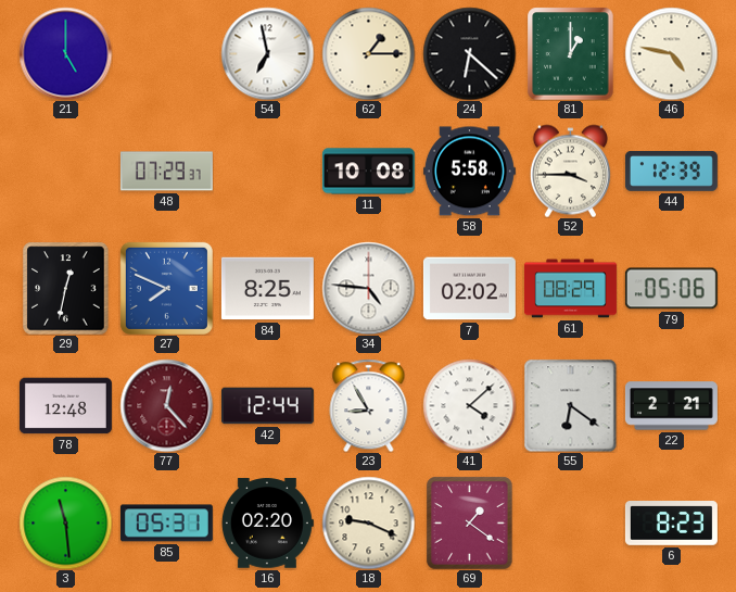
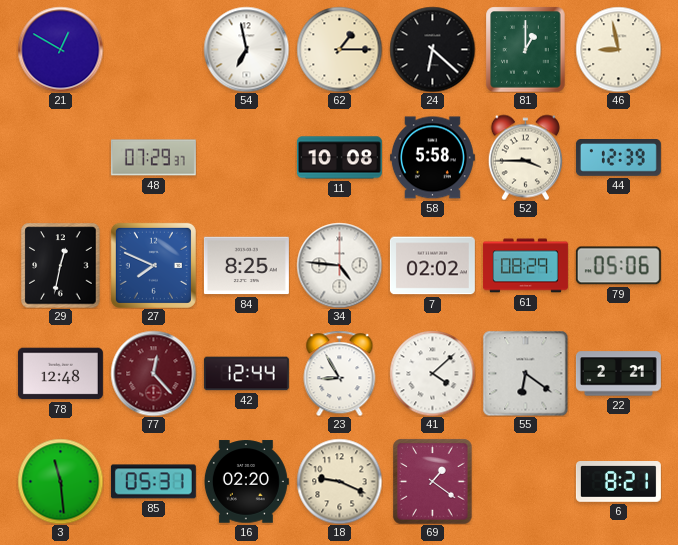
21: 5:00 -> 12:50 (60, 49)
46: 4:47 -> 8:58 (618, 49)
6: 8:23 -> 8:21 (618, 482)
